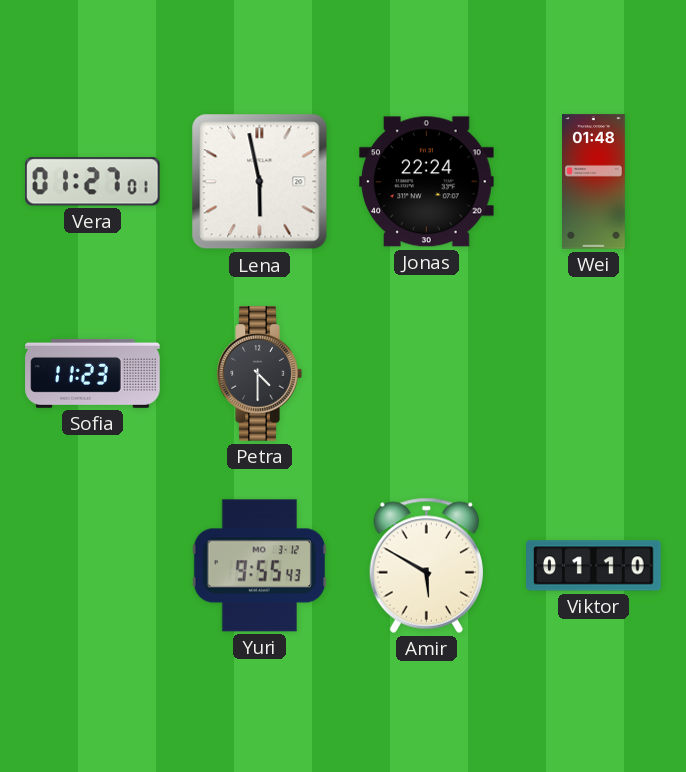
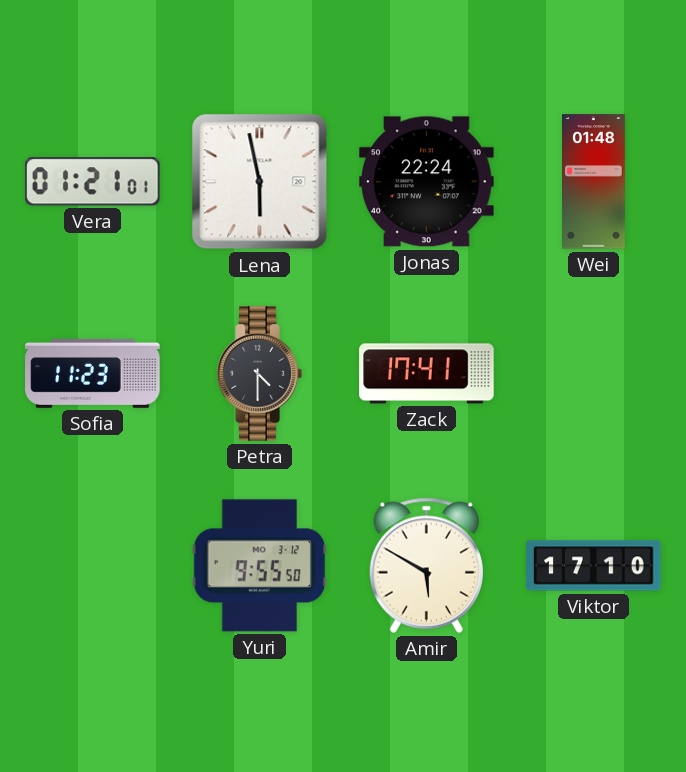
Vera: 01:27 -> 01:21 (93, 182)
Zack: none -> 17:41 (427, 374)
Yuri: 9:55:43 -> 9:55:50 (259, 566)
Viktor: 01:10 -> 17:10 (594, 566)
